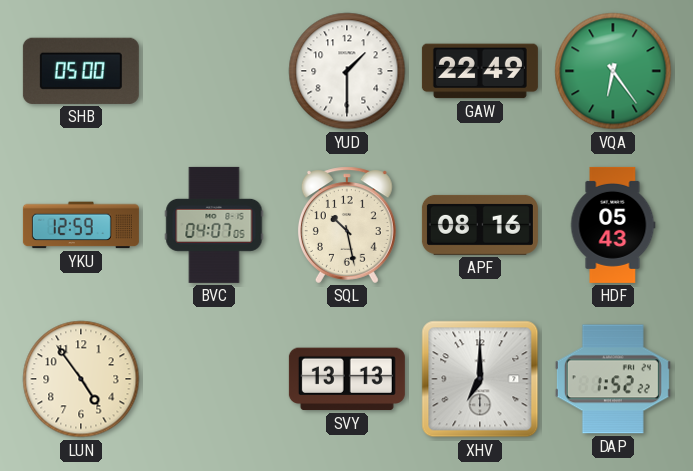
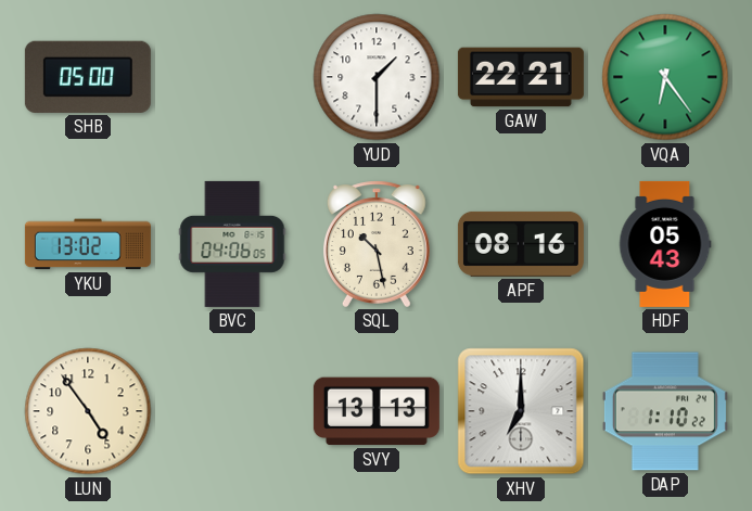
GAW: 22:49 -> 22:21 (521, 77)
YKU: 12:59 -> 13:02 (88, 244)
BVC: 04:07 -> 04:06 (232, 244)
DAP: 1:52 -> 1:10 (665, 411)
